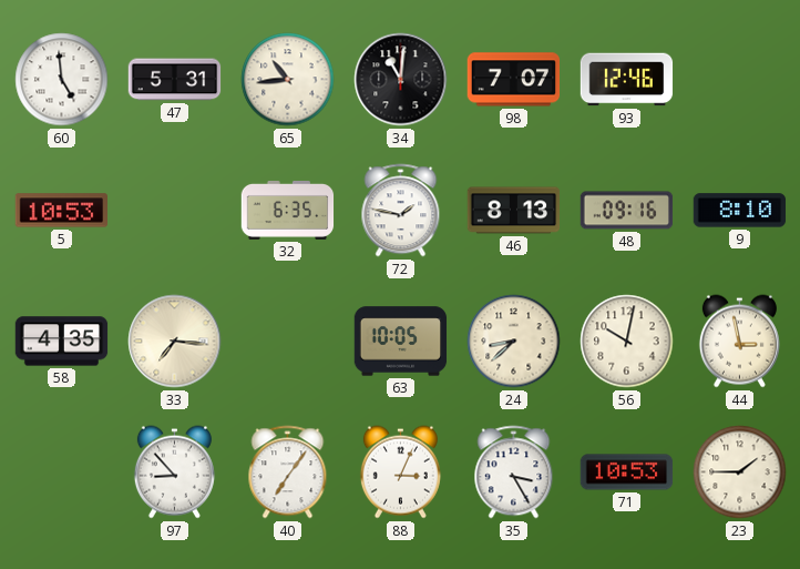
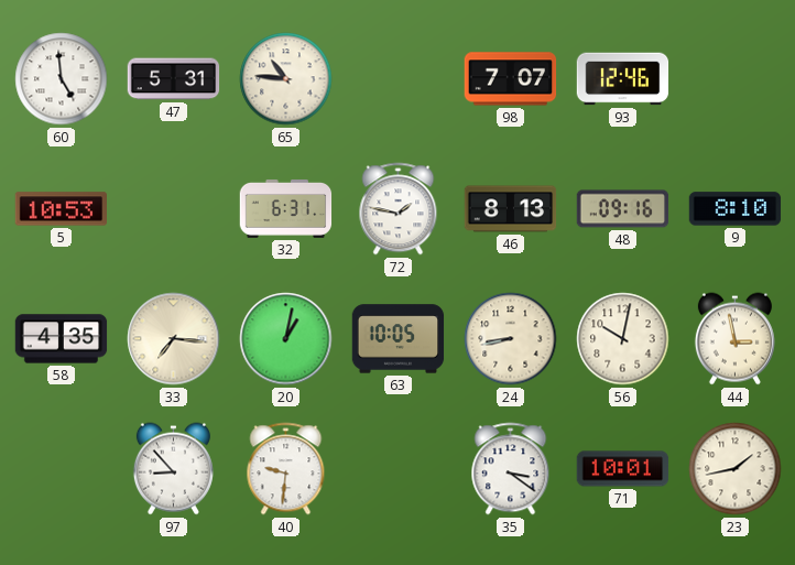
65: 10:44 -> 10:46 (286, 79)
34: 11:01 -> none (401, 80)
32: 6:35 -> 6:31 (286, 208)
20: none -> 1:02 (286, 339)
24: 8:38 -> 8:43 (511, 339)
40: 7:06 -> 9:31 (286, 469)
88: 3:04 -> none (400, 473)
35: 3:25 -> 3:21 (511, 469)
71: 10:53 -> 10:01 (623, 469)
23: 1:45 -> 1:43 (736, 469)
